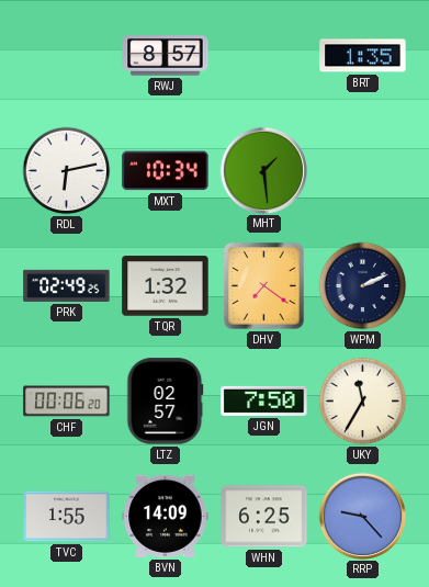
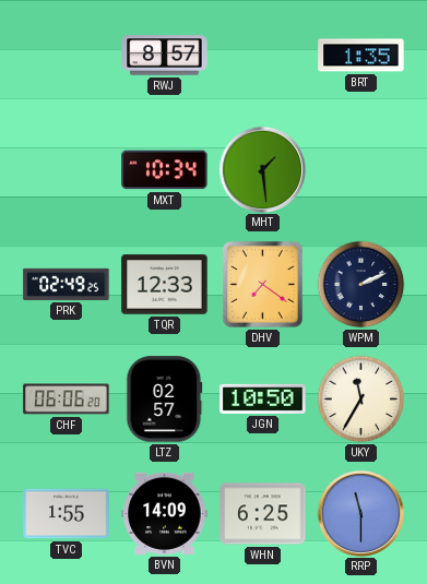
RDL: 6:13 -> none (67, 171)
TQR: 1:32 -> 12:33 (165, 285)
CHF: 00:06 -> 06:06 (67, 400)
JGN: 7:50 -> 10:50 (263, 398)
RRP: 9:23 -> 11:30 (360, 513)
